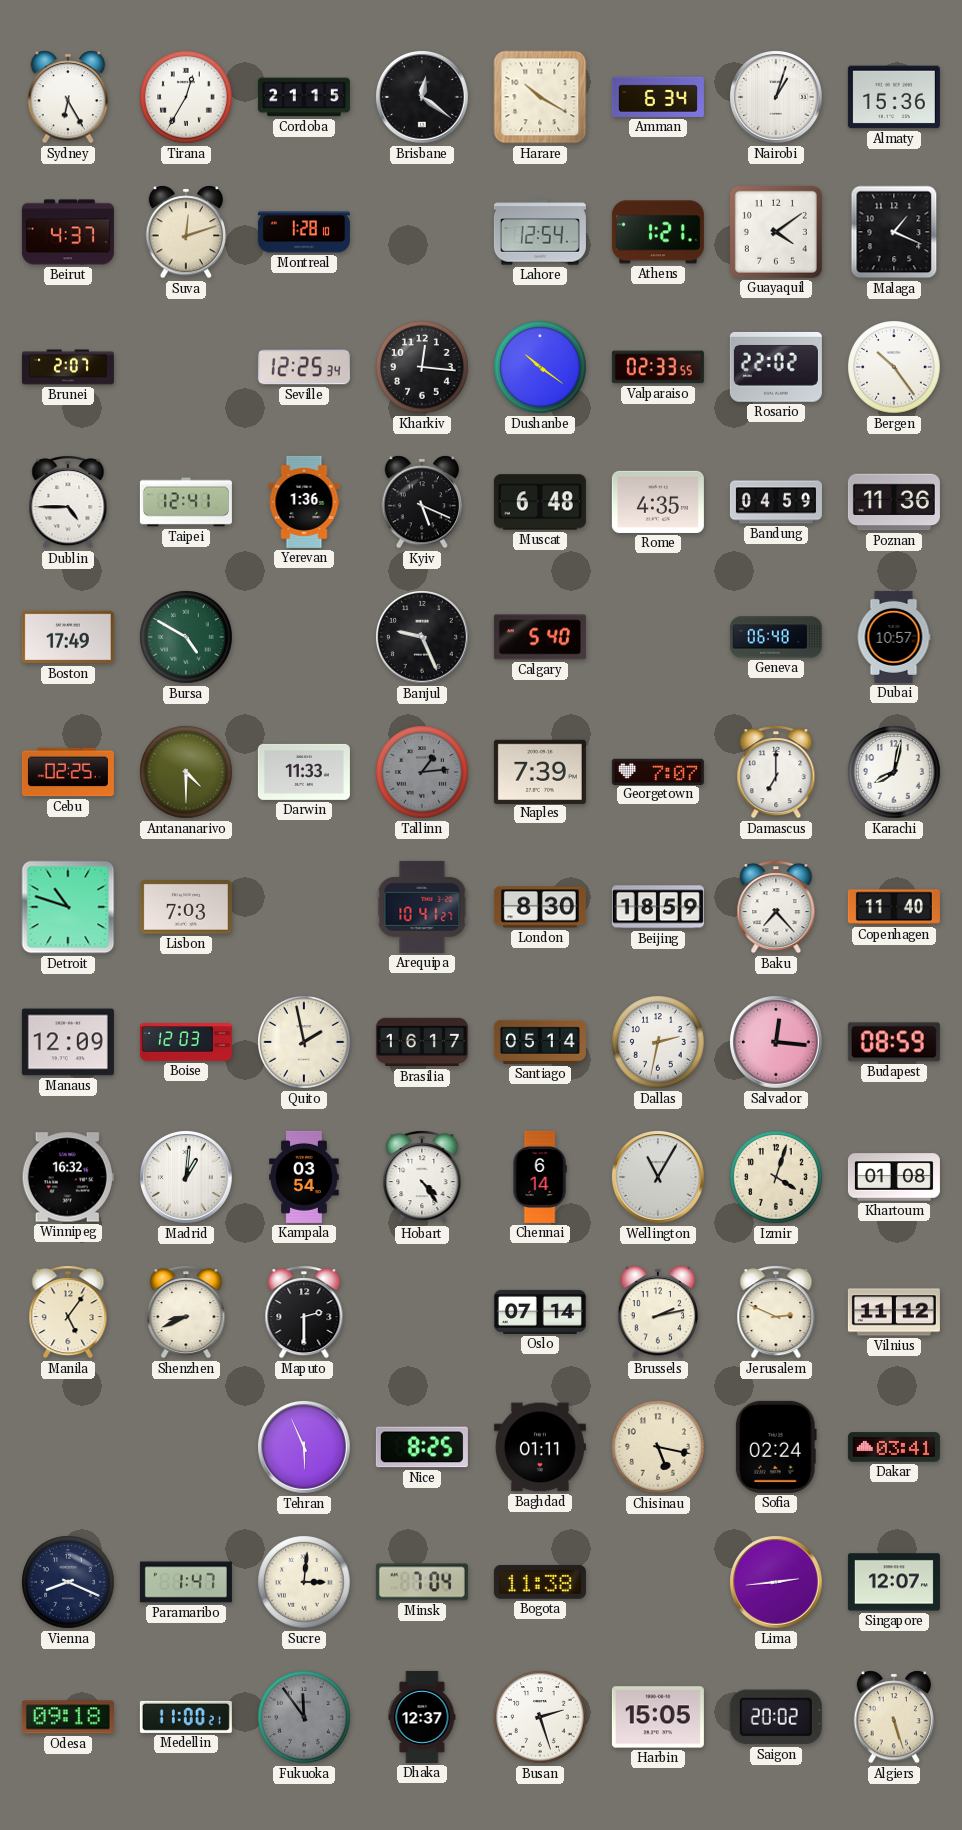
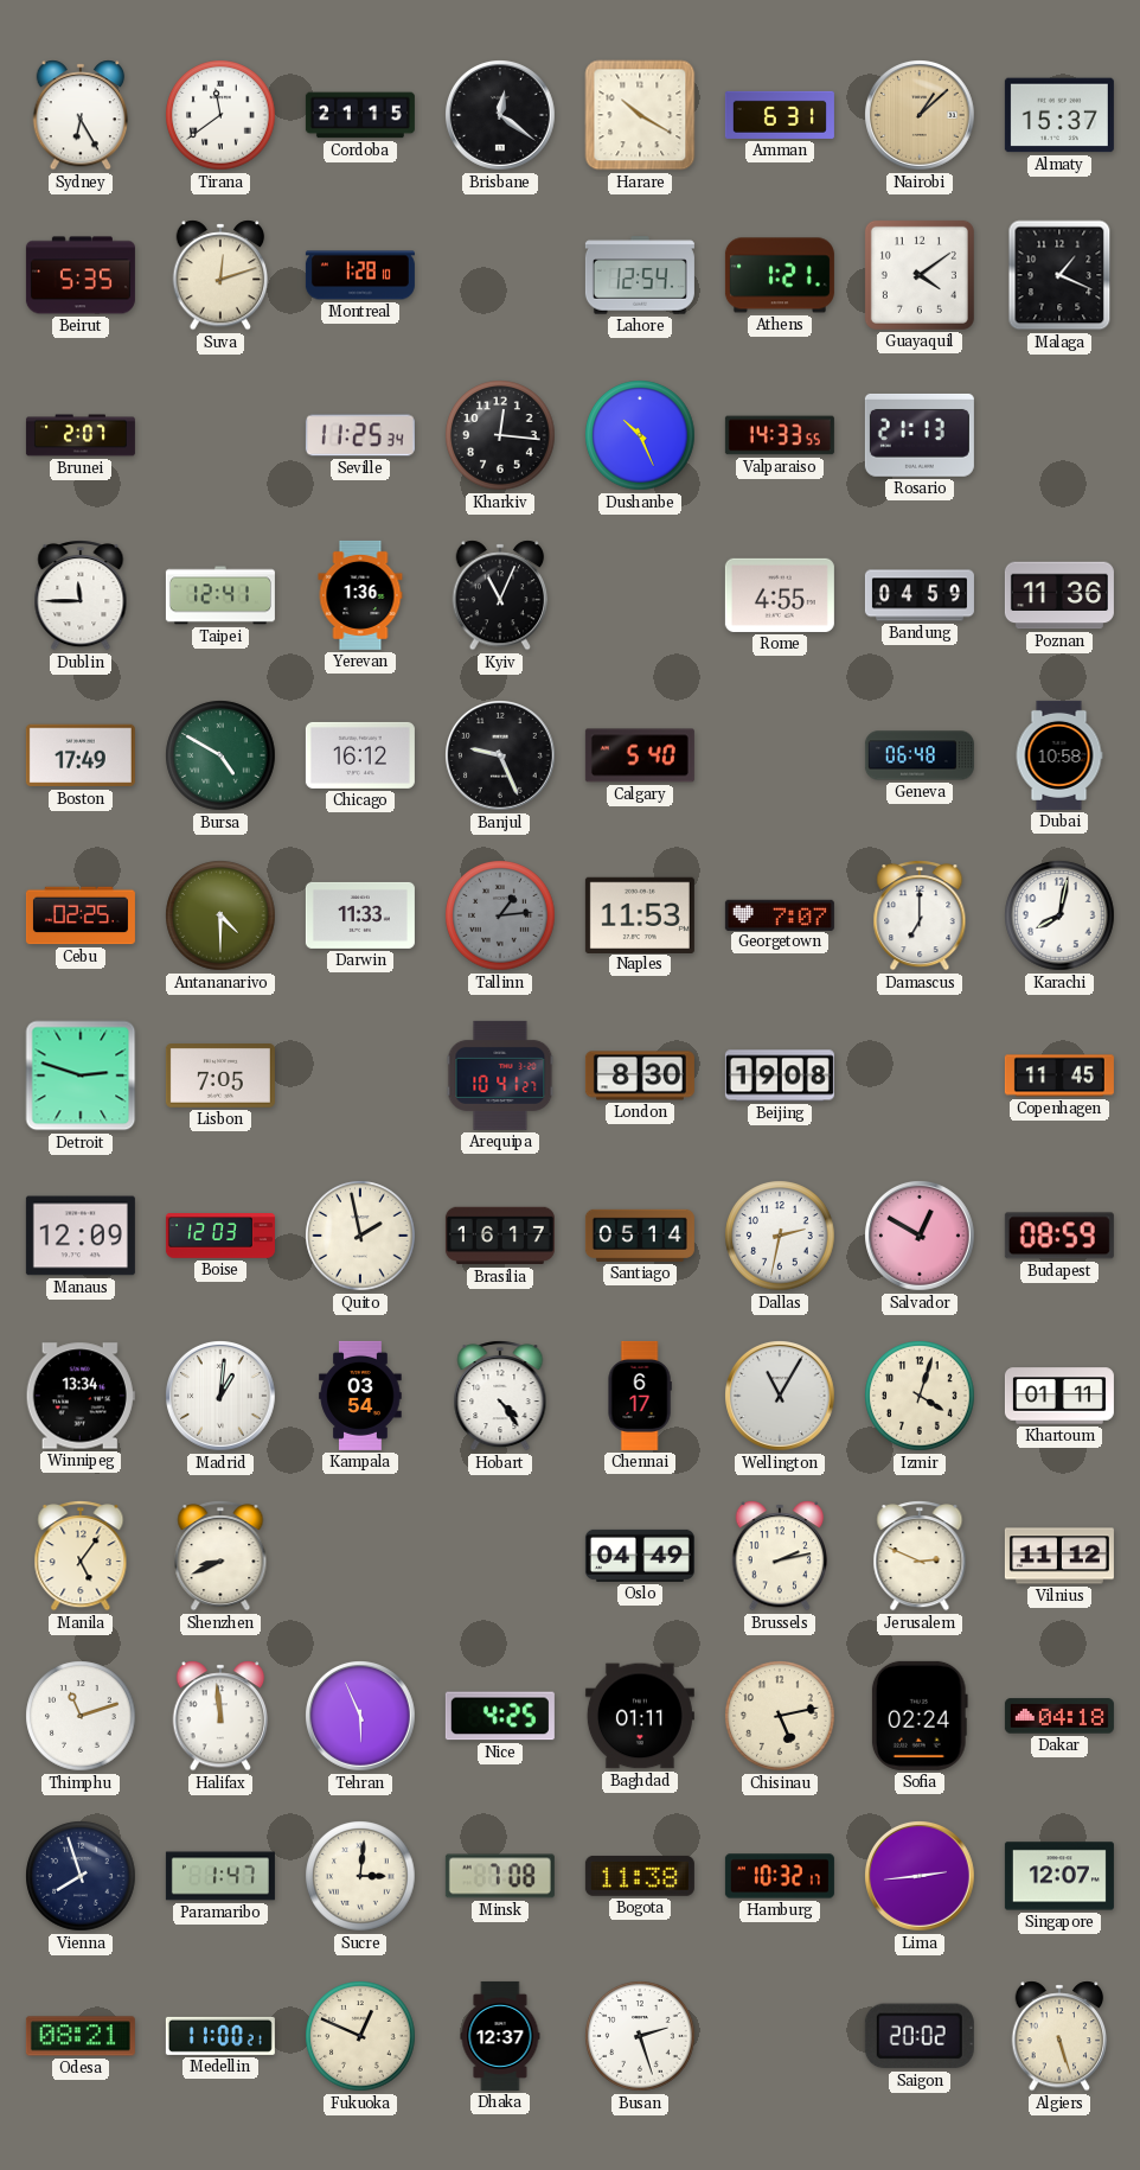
Tirana: 12:35 -> 11:39 (220, 115)
Amman: 6:34 -> 6:31 (780, 115)
Nairobi: 1:03 -> 1:08 (921, 116)
Nairobi dial: white -> champagne (921, 116)
Almaty: 15:36 -> 15:37 (1059, 115)
Beirut: 4:37 -> 5:35 (81, 275)
Seville: 12:25 -> 11:25 (360, 435)
Dushanbe: 10:21 -> 10:26 (640, 435)
Valparaiso: 02:33 -> 14:33 (780, 435)
Rosario: 22:02 -> 21:13 (920, 435)
Bergen: 10:24 -> none (894, 367)
Dublin: 4:45 -> 11:45 (81, 595)
Kyiv: 5:19 -> 11:04 (500, 595)
Muscat: 6:48 -> none (540, 502)
Rome: 4:35 -> 4:55 (780, 595)
Chicago: none -> 16:12 (360, 755)
Dubai: 10:57 -> 10:58 (1059, 755)
Naples: 7:39 -> 11:53 (640, 914)
Detroit: 10:48 -> 2:48 (81, 1076)
Lisbon: 7:03 -> 7:05 (220, 1077)
Beijing: 18:59 -> 19:08 (780, 1076)
Baku: 7:23 -> none (776, 907)
Copenhagen: 11:40 -> 11:45 (1059, 1076)
Salvador: 12:16 -> 12:50 (921, 1237)
Winnipeg: 16:32 -> 13:34 (81, 1396)
Chennai: 6:14 -> 6:17 (640, 1396)
Khartoum: 01:08 -> 01:11 (1059, 1396)
Maputo: 2:30 -> none (304, 1312)
Oslo: 07:14 -> 04:49 (640, 1556)
Thimphu: none -> 11:12 (81, 1716)
Halifax: none -> 11:59 (220, 1716)
Nice: 8:25 -> 4:25 (500, 1716)
Chisinau: 5:17 -> 5:13 (780, 1716)
Dakar: 03:41 -> 04:18 (1059, 1716)
Vienna: 8:19 -> 7:57 (81, 1876)
Minsk: 7:04 -> 7:08 (500, 1876)
Hamburg: none -> 10:32 (780, 1876)
Odesa: 09:18 -> 08:21 (81, 2036)
Fukuoka: 11:54 -> 12:49 (360, 2036)
Fukuoka dial: grey -> cream (360, 2036)
Harbin: 15:05 -> none (658, 1717)
